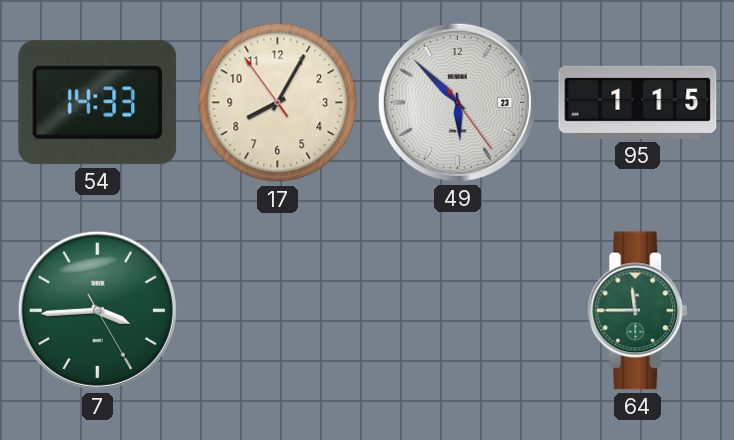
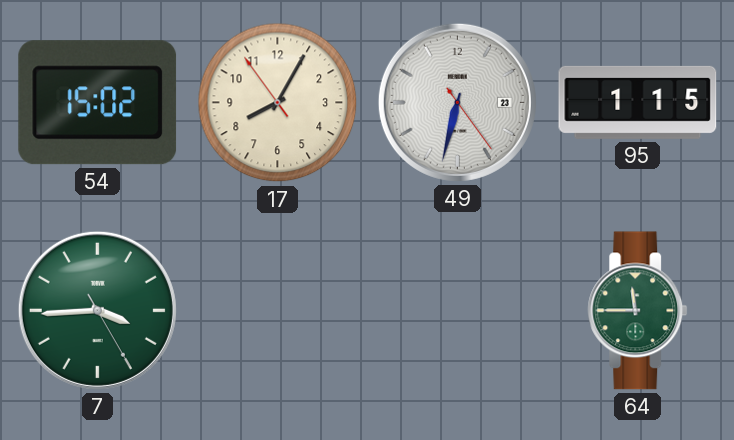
54: 14:33 -> 15:02 (98, 103)
49: 5:52 -> 6:32 (457, 102)
